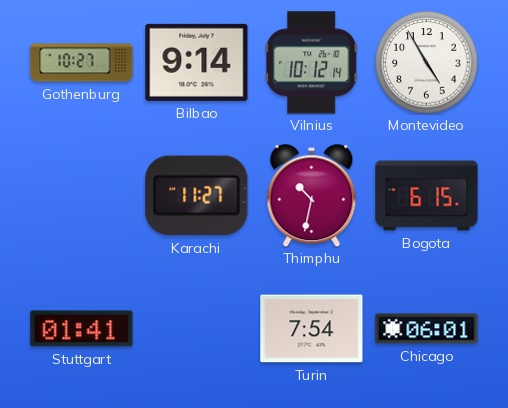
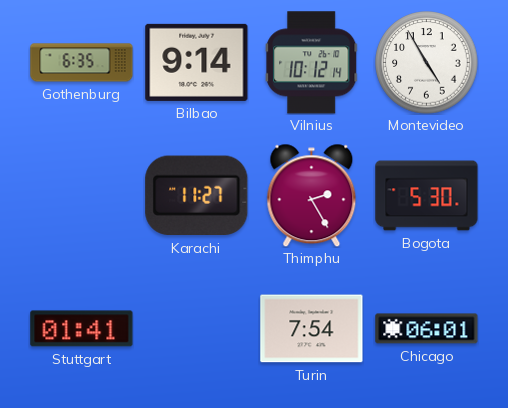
Gothenburg: 10:27 -> 6:35 (82, 63)
Thimphu: 10:32 -> 2:25 (312, 195)
Bogota: 6:15 -> 5:30 (427, 196)
